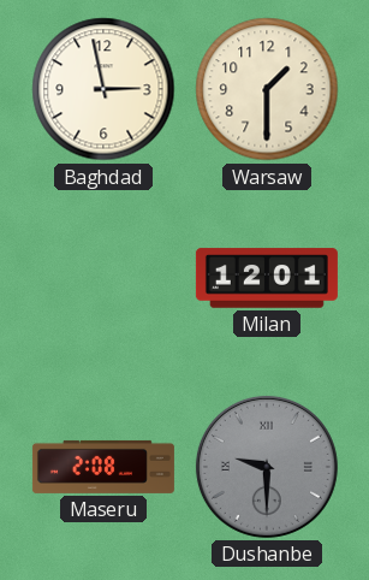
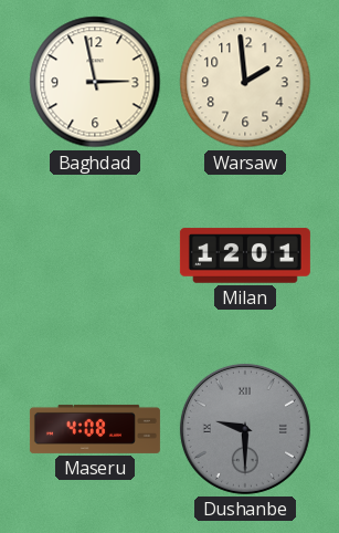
Warsaw: 1:30 -> 1:59 (245, 82)
Maseru: 2:08 -> 4:08 (95, 429)
